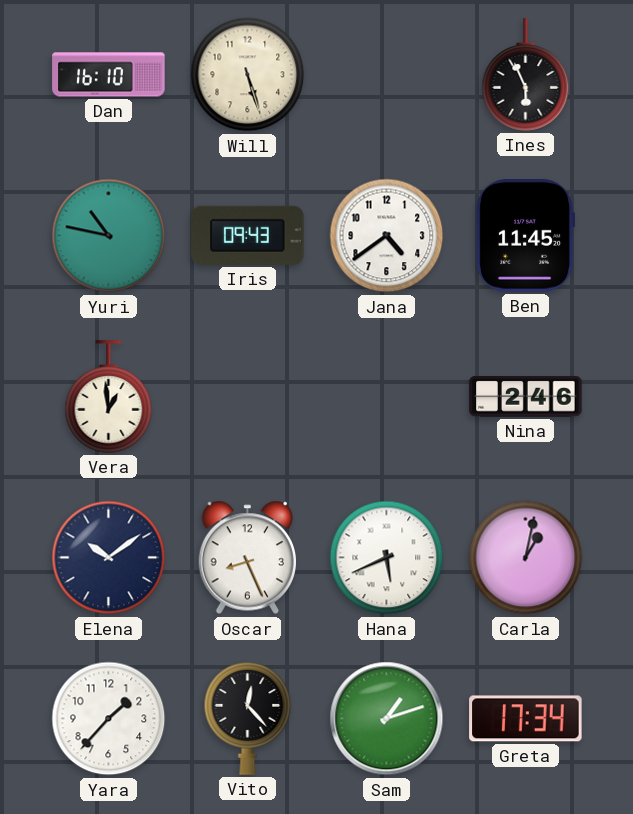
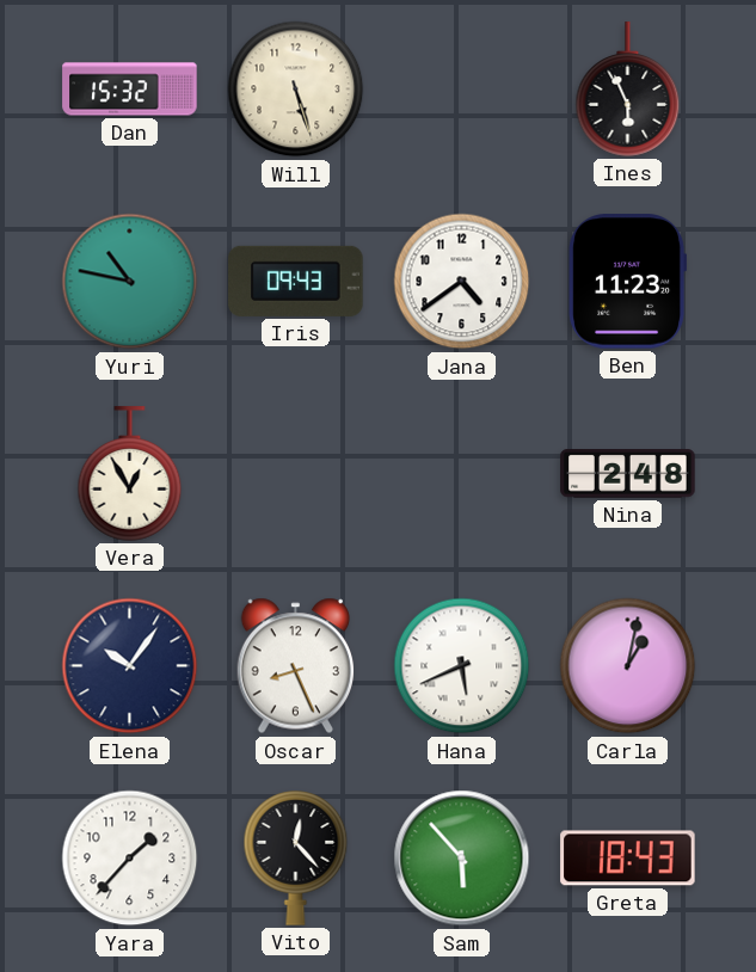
Dan: 16:10 -> 15:32 (130, 90)
Ben: 11:45 -> 11:23 (628, 282)
Vera: 12:59 -> 12:55 (130, 474)
Nina: 2:46 -> 2:48 (628, 474)
Elena: 10:09 -> 10:06 (130, 666)
Sam: 1:12 -> 5:53 (462, 859)
Greta: 17:34 -> 18:43 (628, 859)
